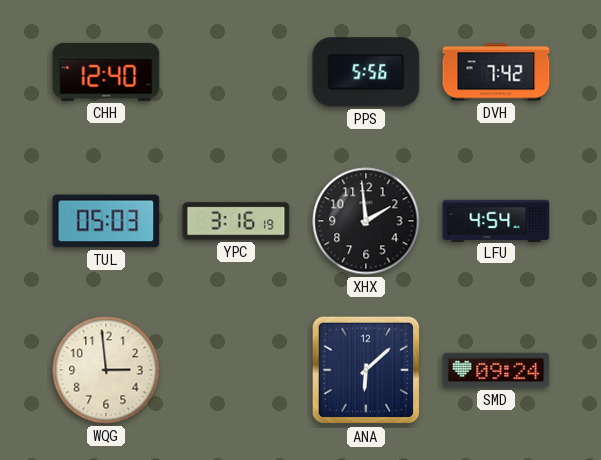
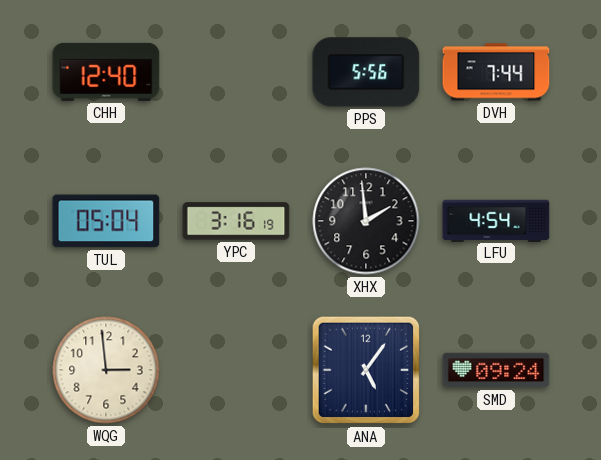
DVH: 7:42 -> 7:44 (496, 72)
TUL: 05:03 -> 05:04 (106, 221)
ANA: 6:08 -> 5:06 (366, 370)
